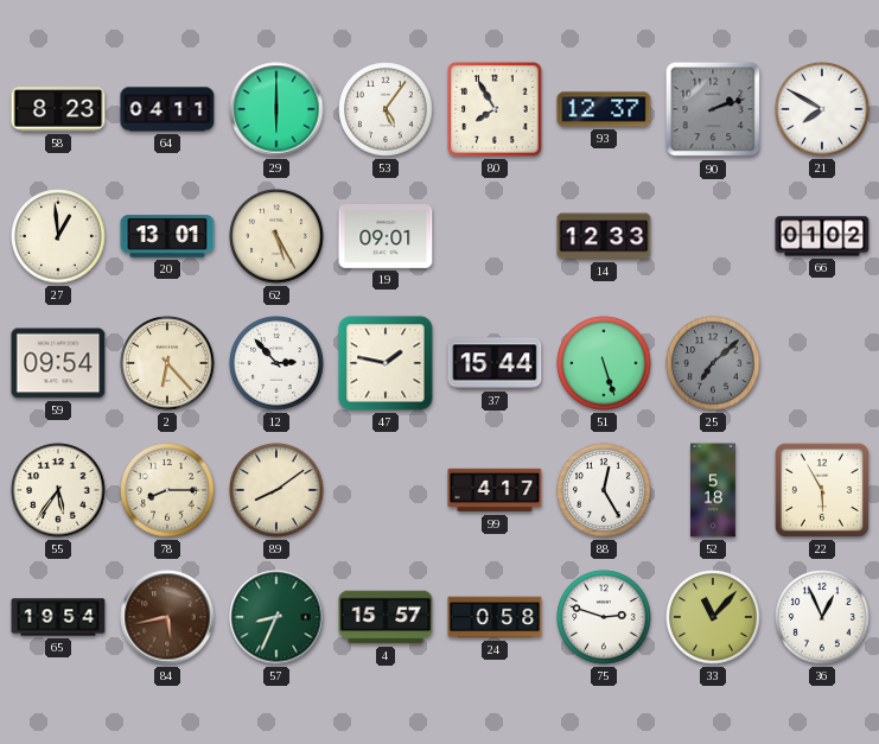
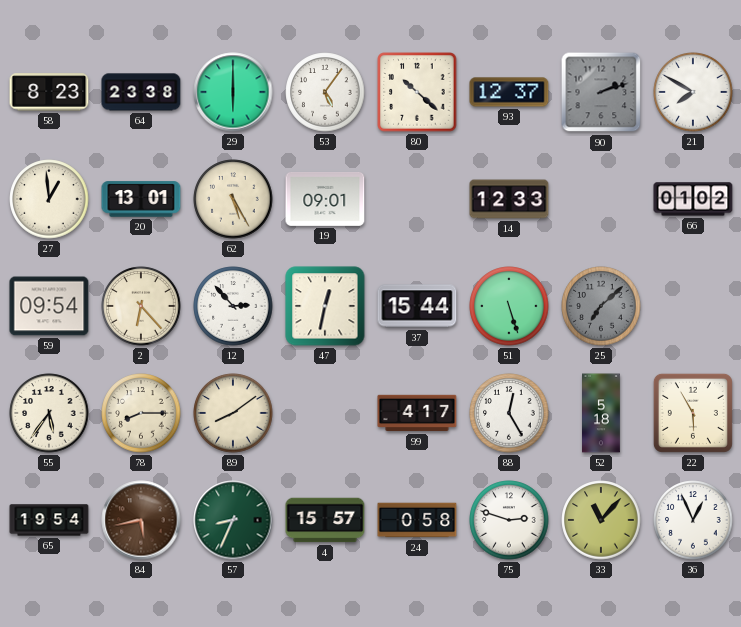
64: 04:11 -> 23:38 (141, 92)
80: 7:55 -> 10:22 (417, 92)
47: 1:47 -> 12:32 (325, 306)
